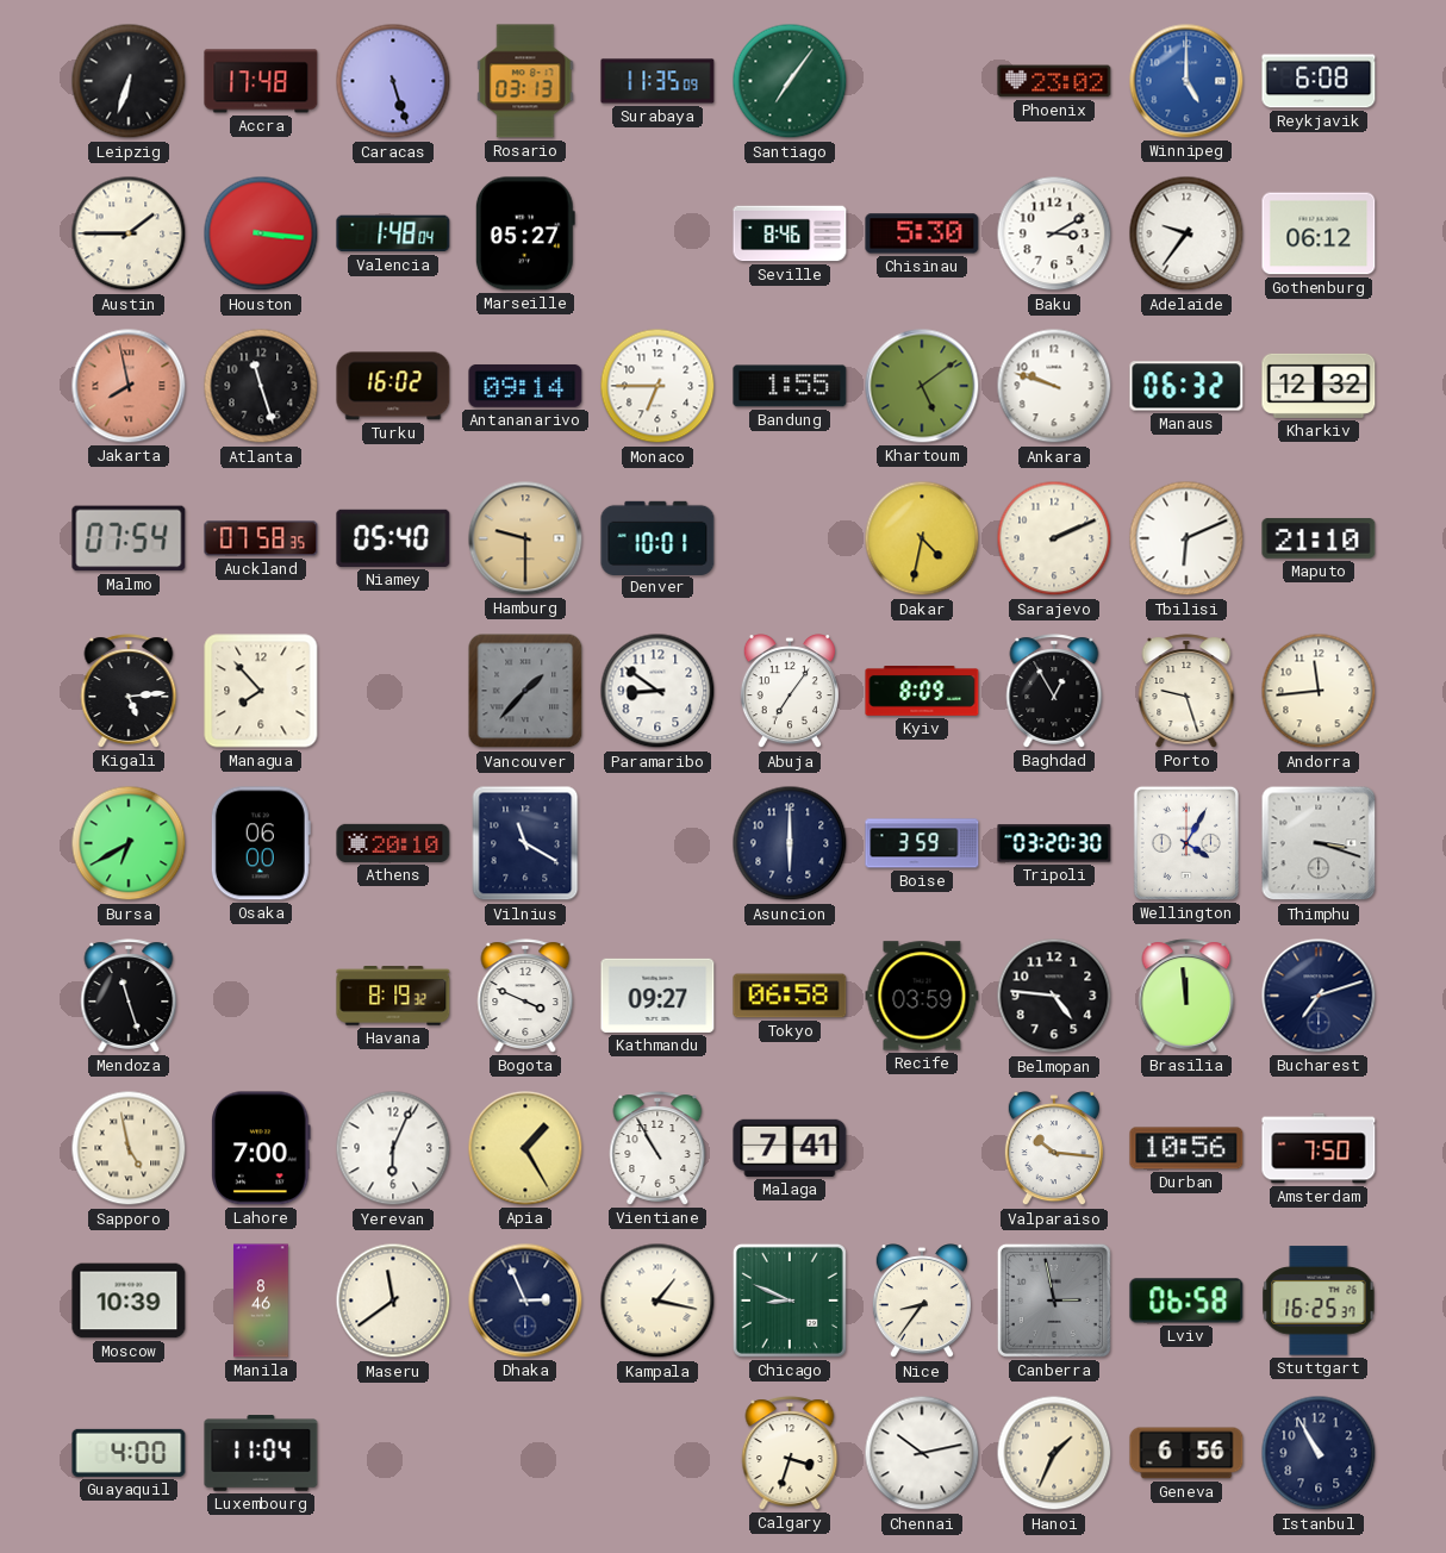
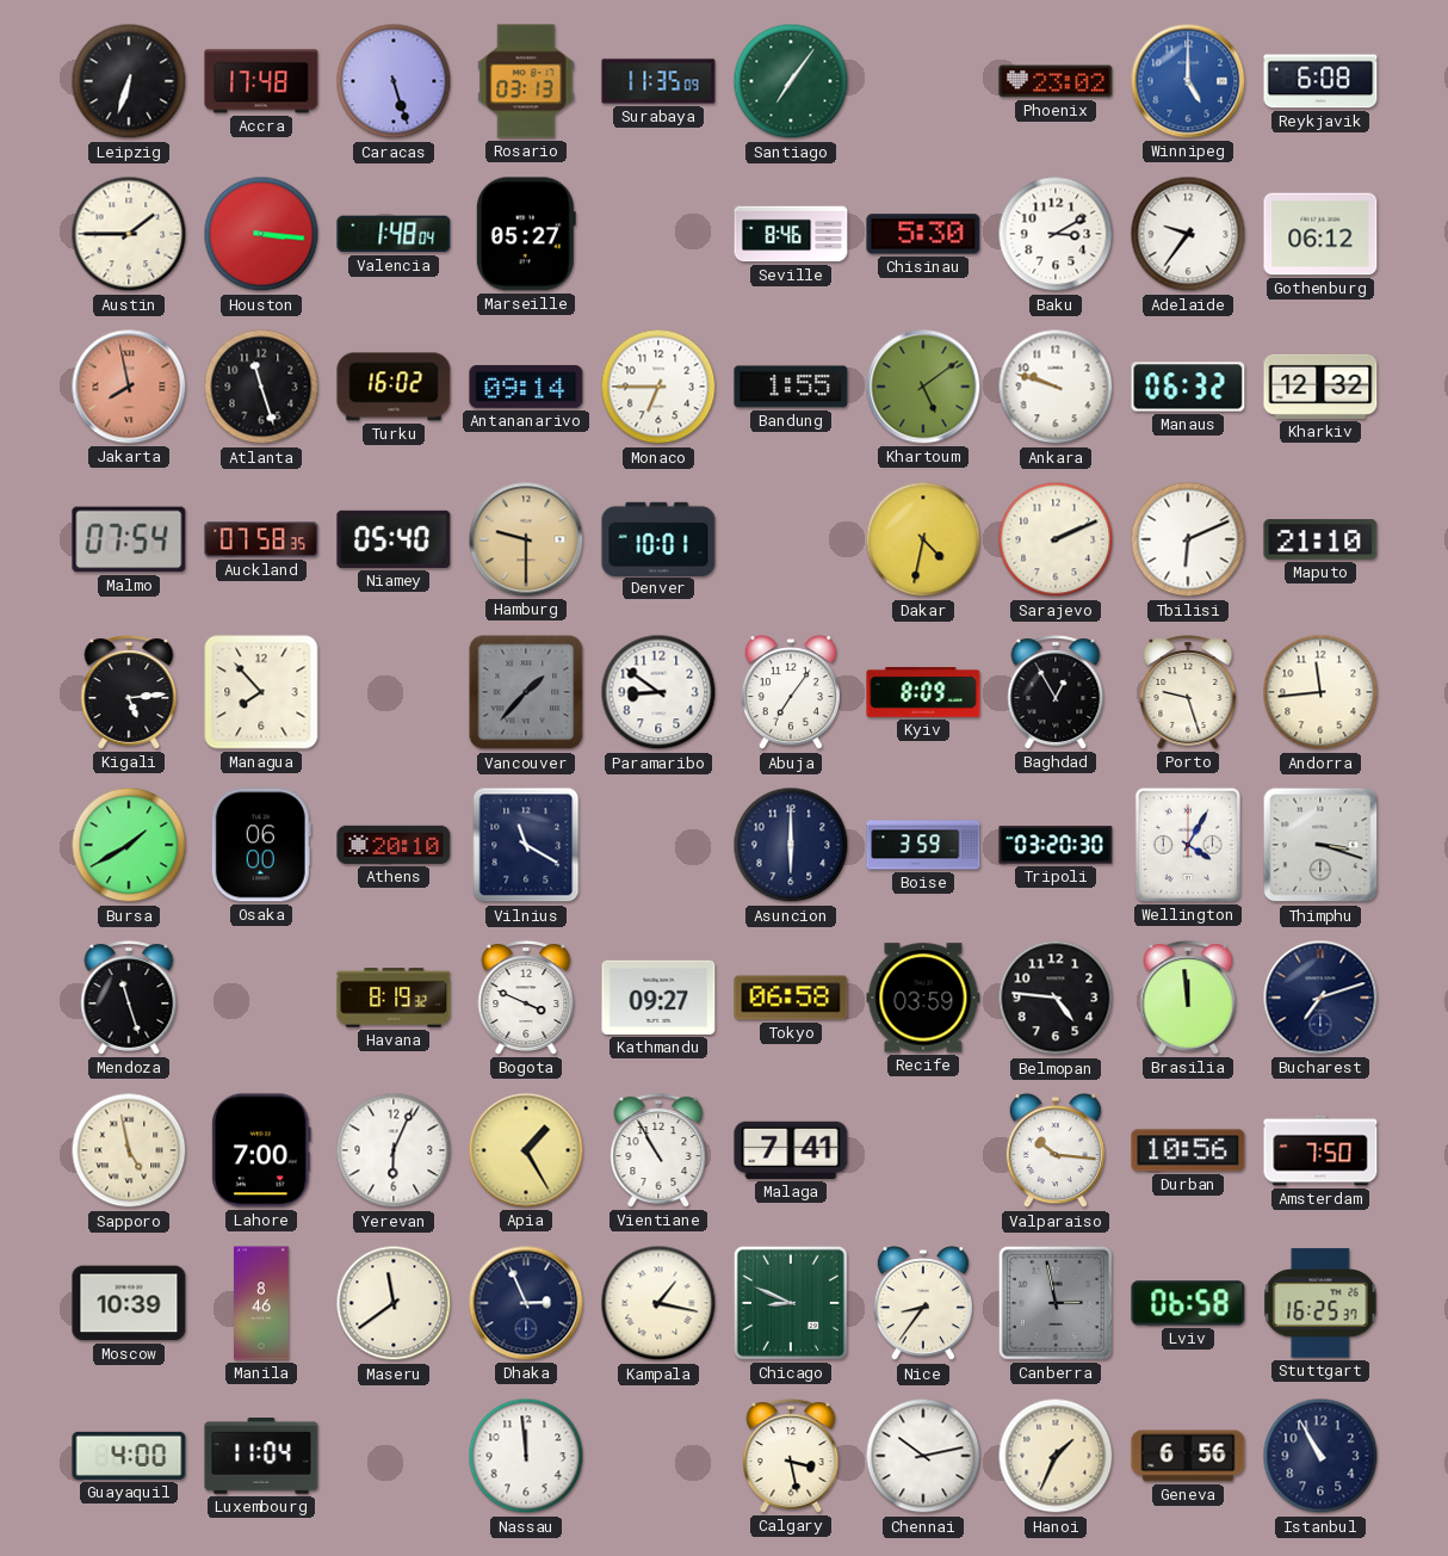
Bursa: 6:40 -> 1:40 (129, 845)
Nassau: none -> 11:59 (526, 1456)
Calgary: 3:33 -> 3:28 (791, 1456)
